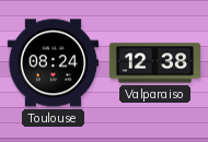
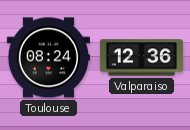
Valparaiso: 12:38 -> 12:36 (141, 58)
